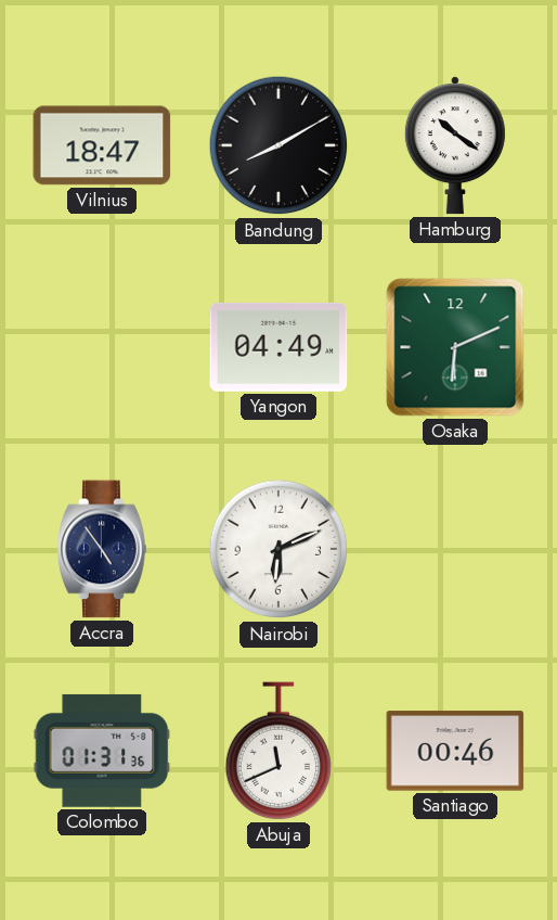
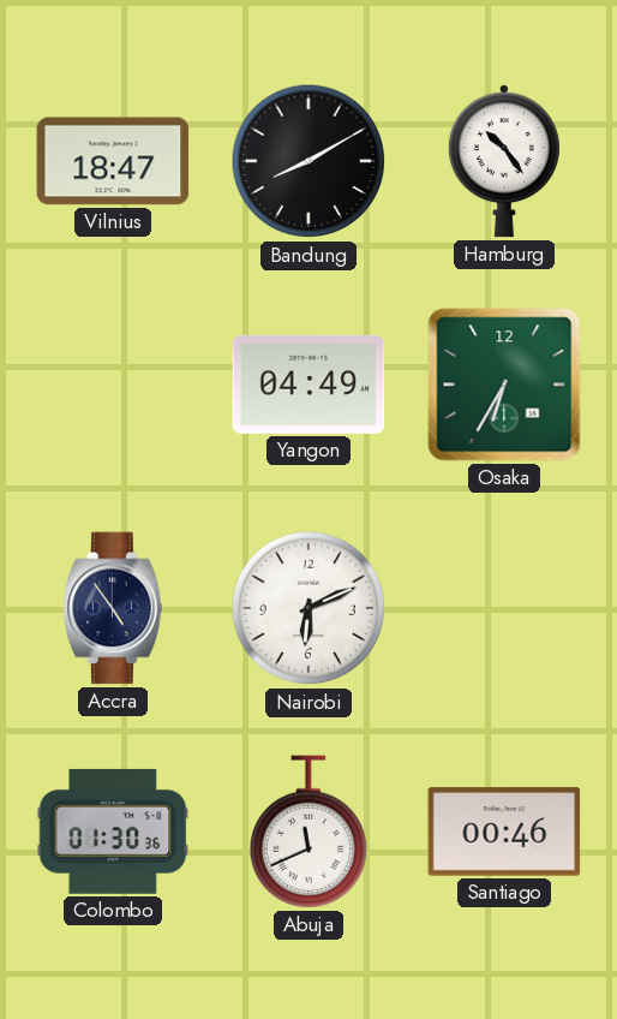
Hamburg: 10:21 -> 10:24 (504, 161)
Osaka: 6:11 -> 6:35 (504, 385)
Colombo: 01:31 -> 01:30 (113, 832)
